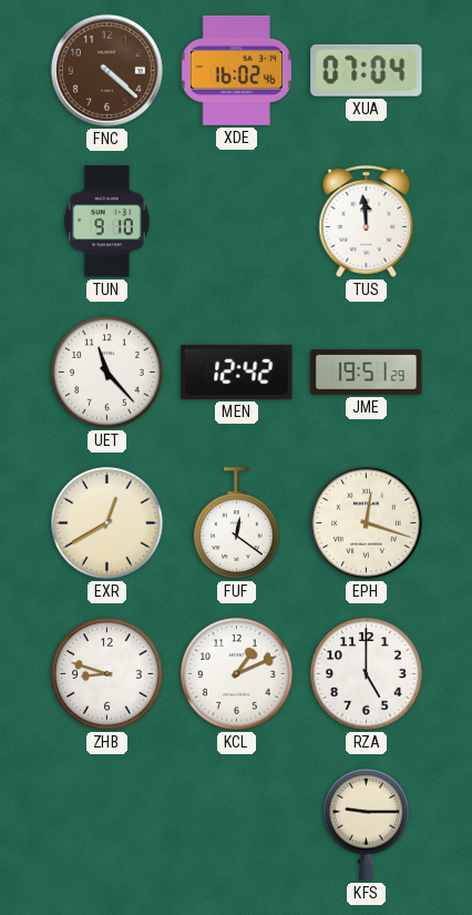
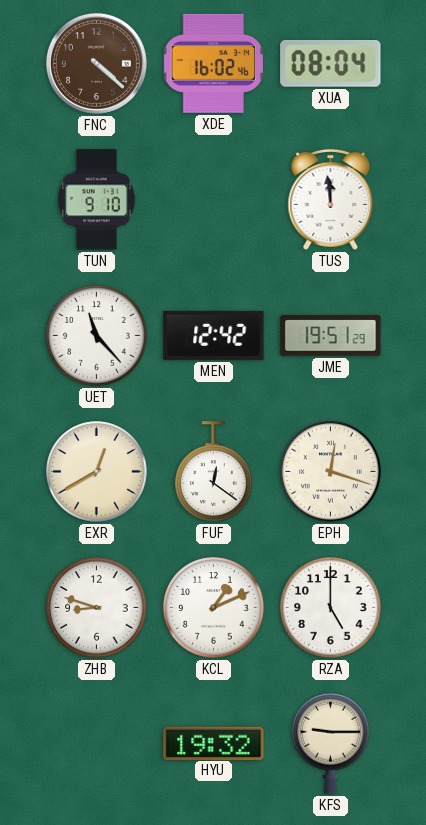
XUA: 07:04 -> 08:04 (331, 63)
HYU: none -> 19:32 (214, 743)
